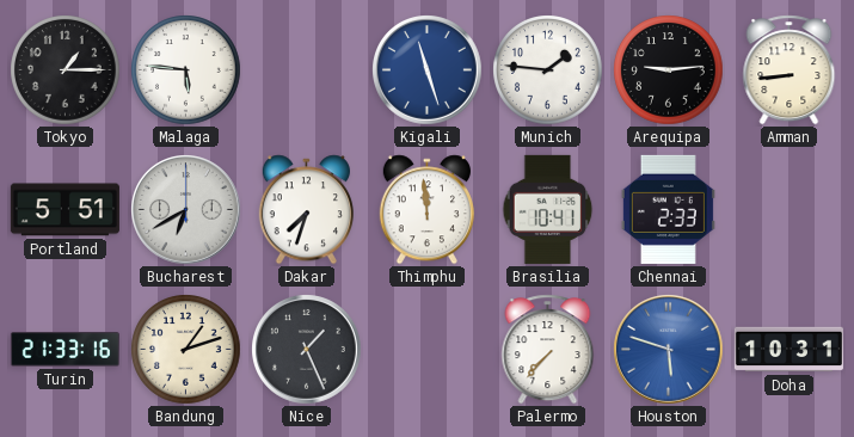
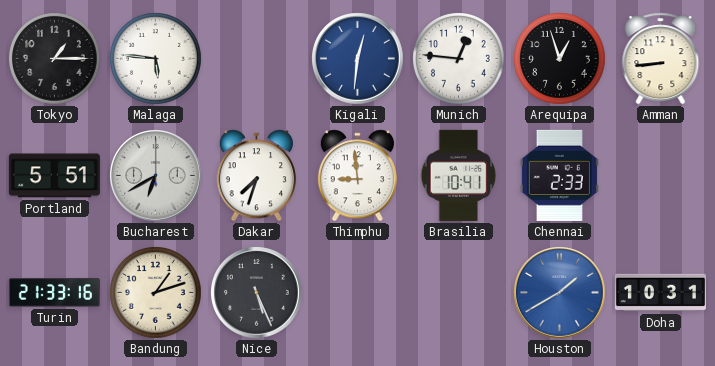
Kigali: 11:27 -> 12:31 (358, 59)
Munich: 1:46 -> 12:46 (459, 59)
Arequipa: 9:14 -> 12:57 (560, 59)
Thimphu: 11:59 -> 8:59 (357, 176)
Nice: 1:26 -> 5:26 (257, 293)
Palermo: 7:37 -> none (548, 350)
Houston: 5:48 -> 1:40 (560, 293)
